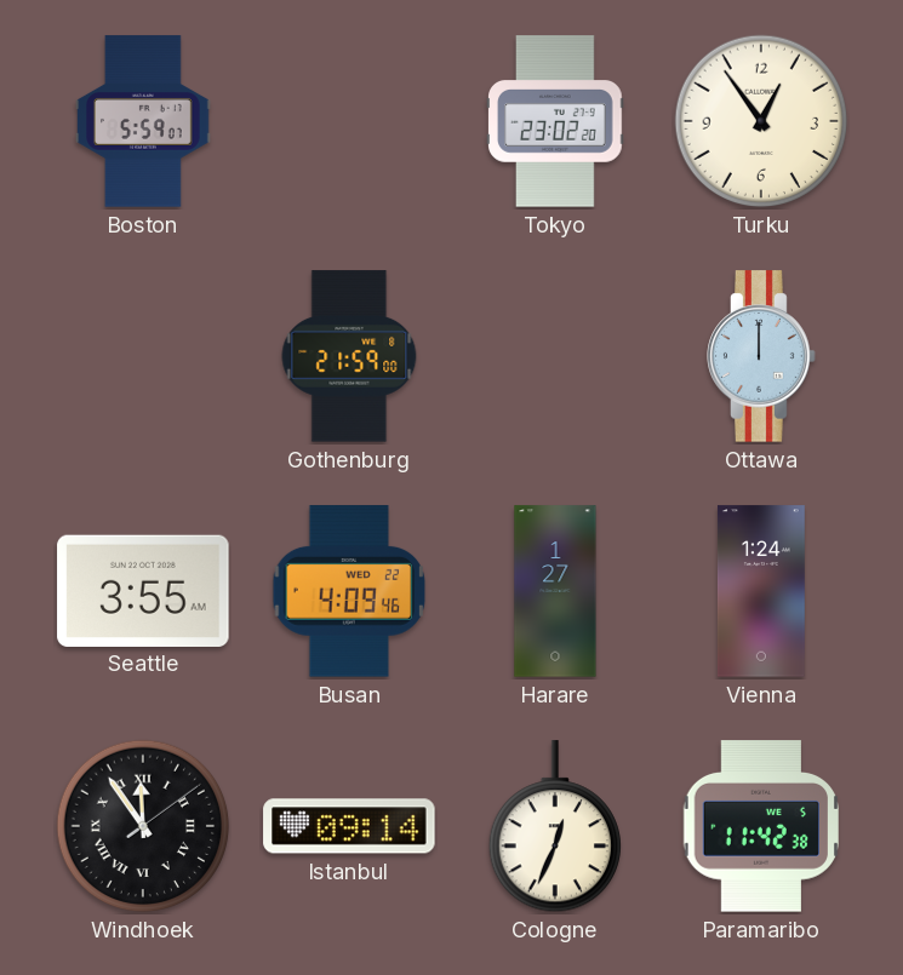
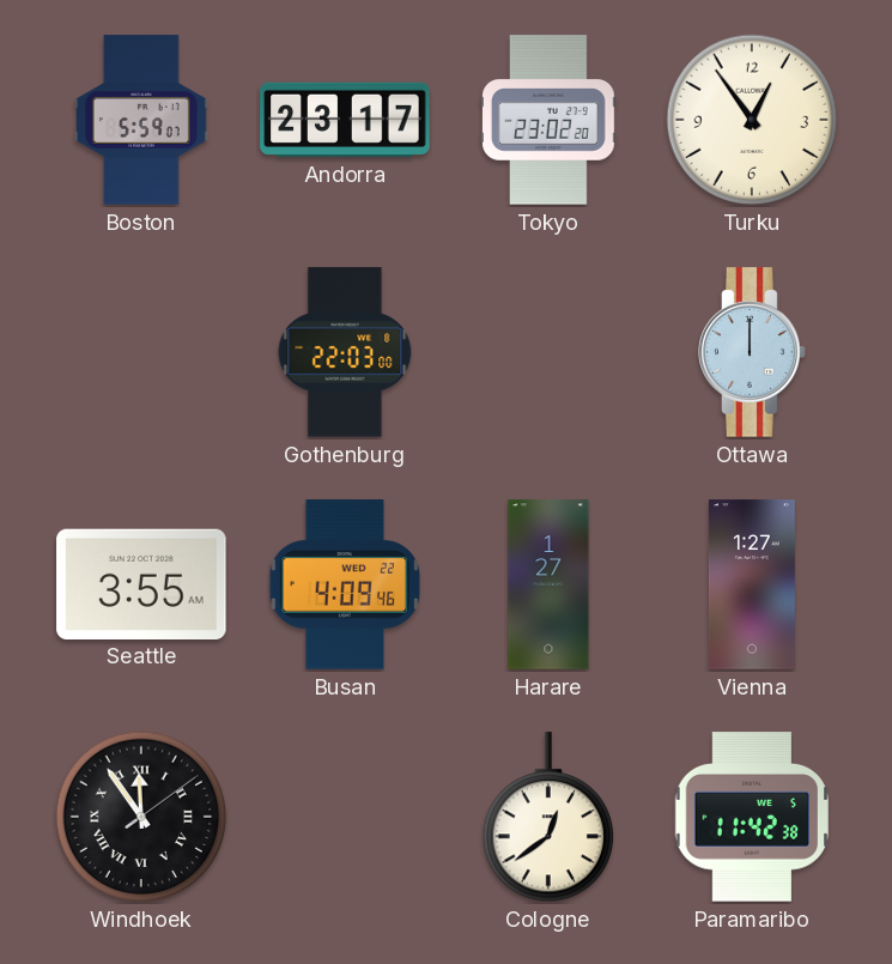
Andorra: none -> 23:17 (345, 120)
Gothenburg: 21:59 -> 22:03 (345, 352)
Vienna: 1:24 -> 1:27 (752, 584)
Istanbul: 09:14 -> none (349, 826)
Cologne: 12:34 -> 12:39 (547, 818)
